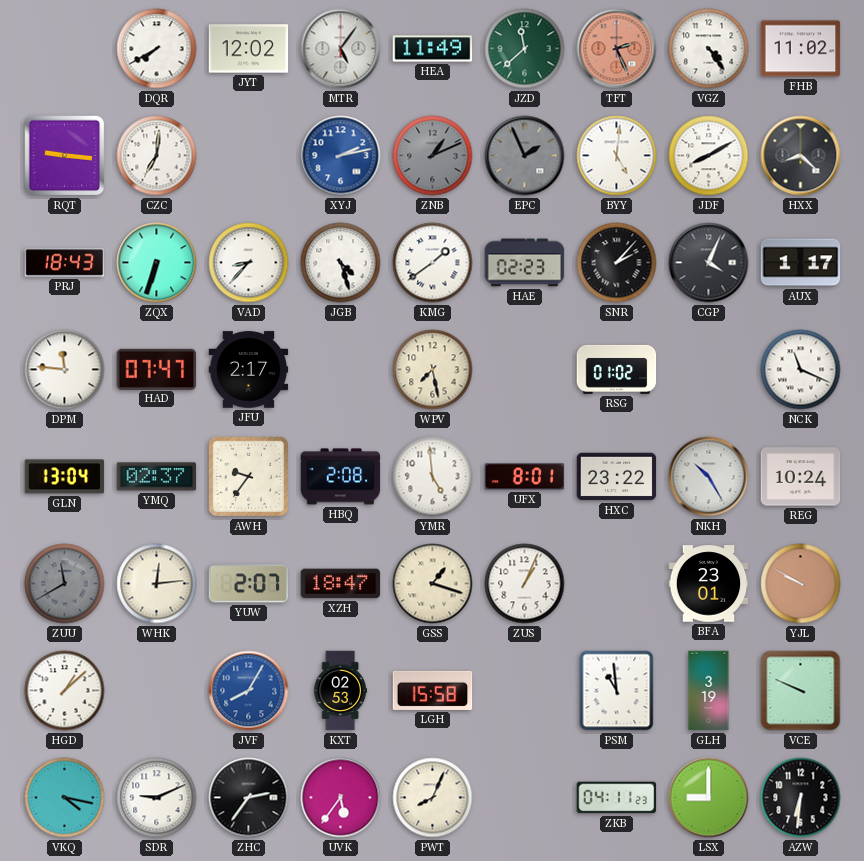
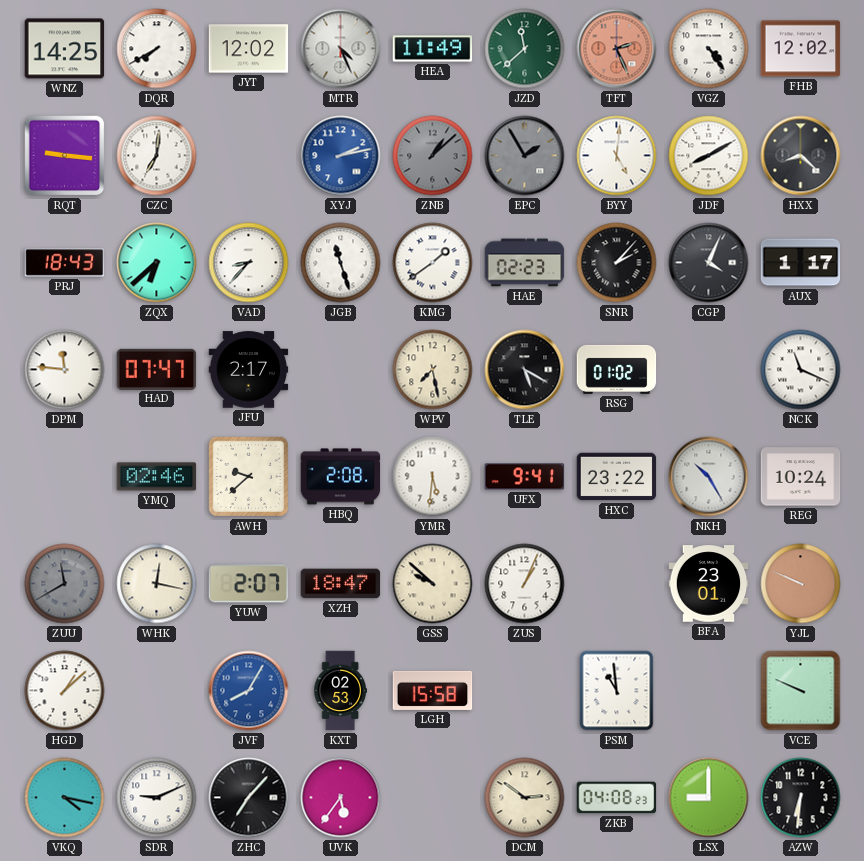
WNZ: none -> 14:25 (65, 49)
MTR: 5:06 -> 4:26 (341, 49)
FHB: 11:02 -> 12:02 (801, 49)
ZNB: 1:11 -> 1:08 (433, 156)
EPC: 1:56 -> 1:55 (525, 156)
ZQX: 6:33 -> 6:38 (157, 263)
JGB: 4:27 -> 11:27 (341, 263)
TLE: none -> 5:20 (525, 370)
GLN: 13:04 -> none (65, 477)
YMQ: 02:37 -> 02:46 (157, 477)
AWH: 9:36 -> 9:38 (248, 476)
YMR: 4:59 -> 5:31 (433, 477)
UFX: 8:01 -> 9:41 (525, 477)
WHK: 12:14 -> 12:17 (157, 584)
GSS: 1:18 -> 9:52 (433, 584)
YJL: 9:50 -> 9:49 (801, 584)
GLH: 3:19 -> none (709, 691)
ZHC: 2:36 -> 7:07 (249, 798)
PWT: 8:04 -> none (433, 798)
DCM: none -> 2:51 (525, 798)
ZKB: 04:11 -> 04:08 (617, 798)
